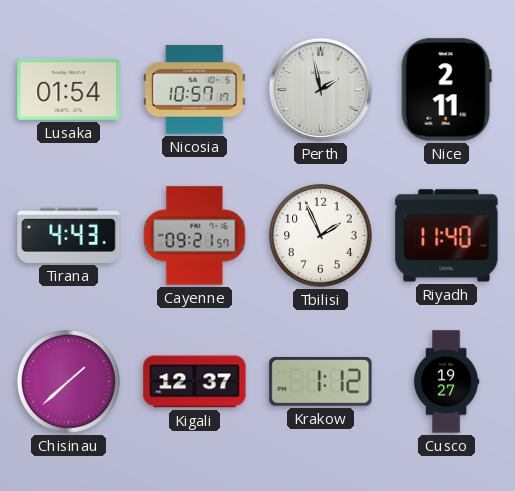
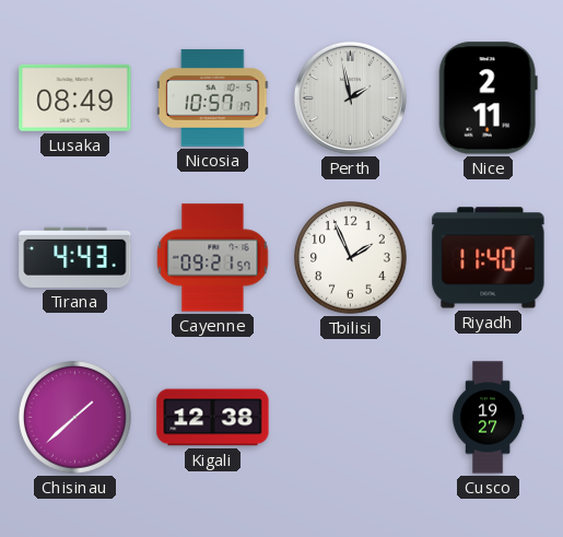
Lusaka: 01:54 -> 08:49 (75, 97)
Kigali: 12:37 -> 12:38 (213, 418)
Krakow: 1:12 -> none (321, 382)
